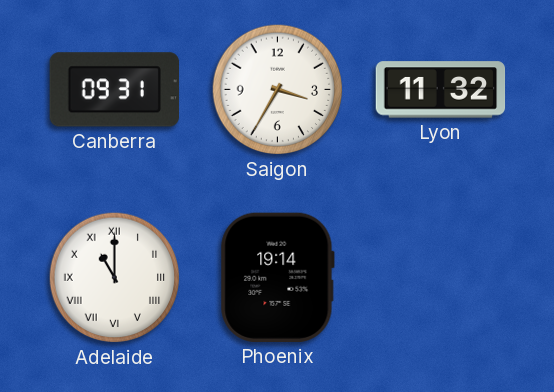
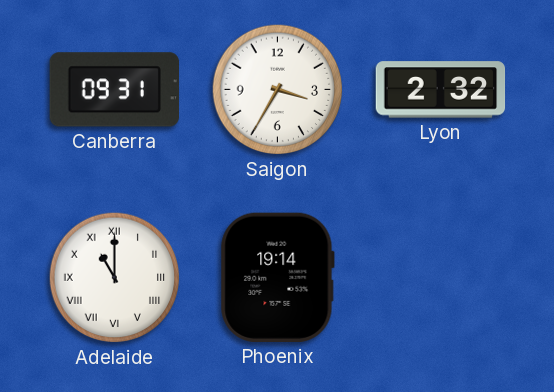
Lyon: 11:32 -> 2:32 (441, 90)
